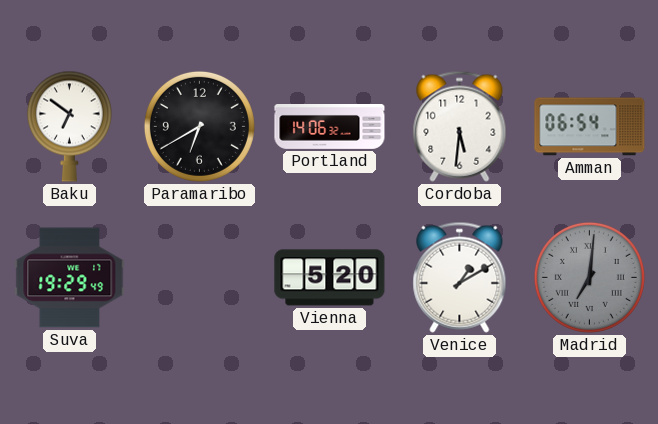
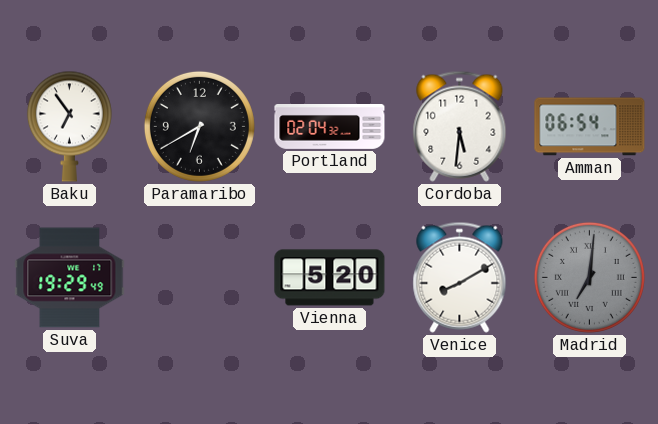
Baku: 6:51 -> 6:54 (69, 126)
Portland: 14:06 -> 02:04 (330, 127)
Venice: 1:10 -> 8:10 (460, 277)
